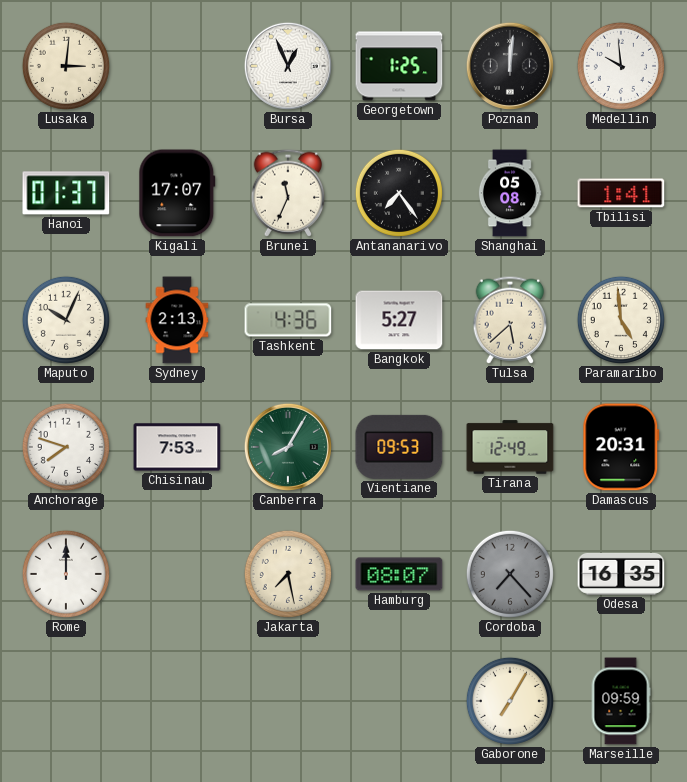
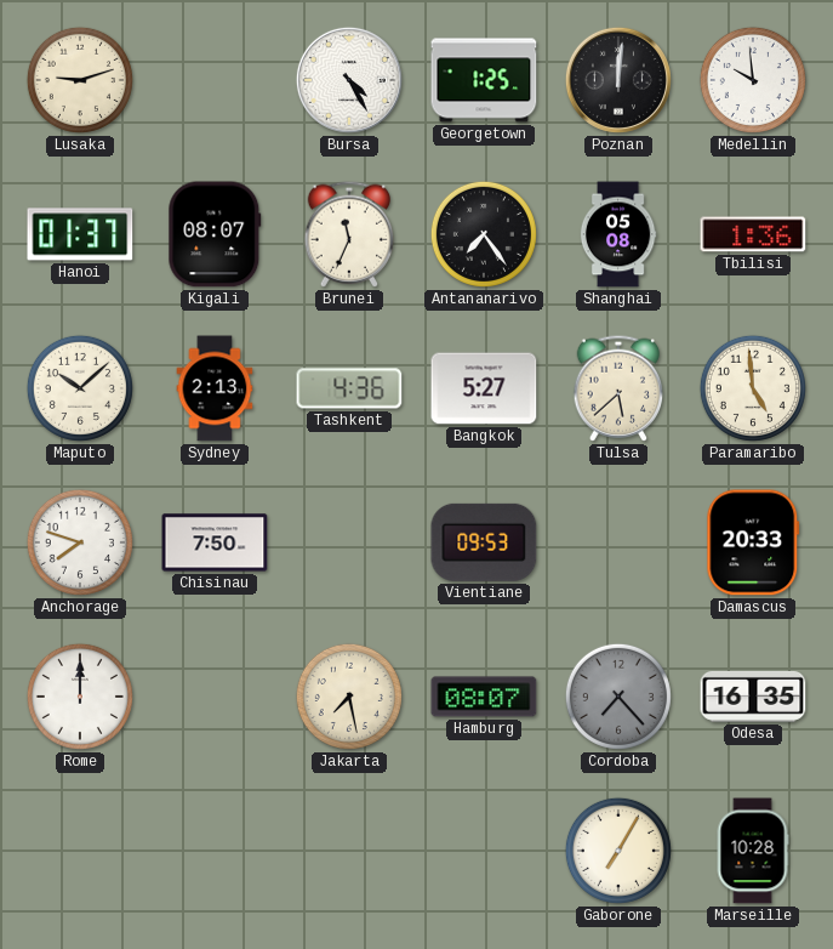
Lusaka: 3:01 -> 9:12 (80, 80)
Bursa: 12:56 -> 4:25 (349, 80)
Kigali: 17:07 -> 08:07 (215, 234)
Tbilisi: 1:41 -> 1:36 (753, 234)
Maputo: 10:04 -> 10:08 (80, 388)
Chisinau: 7:53 -> 7:50 (215, 542)
Canberra: 8:05 -> none (288, 447)
Tirana: 12:49 -> none (510, 447)
Damascus: 20:31 -> 20:33 (753, 542)
Marseille: 09:59 -> 10:28 (753, 851)
